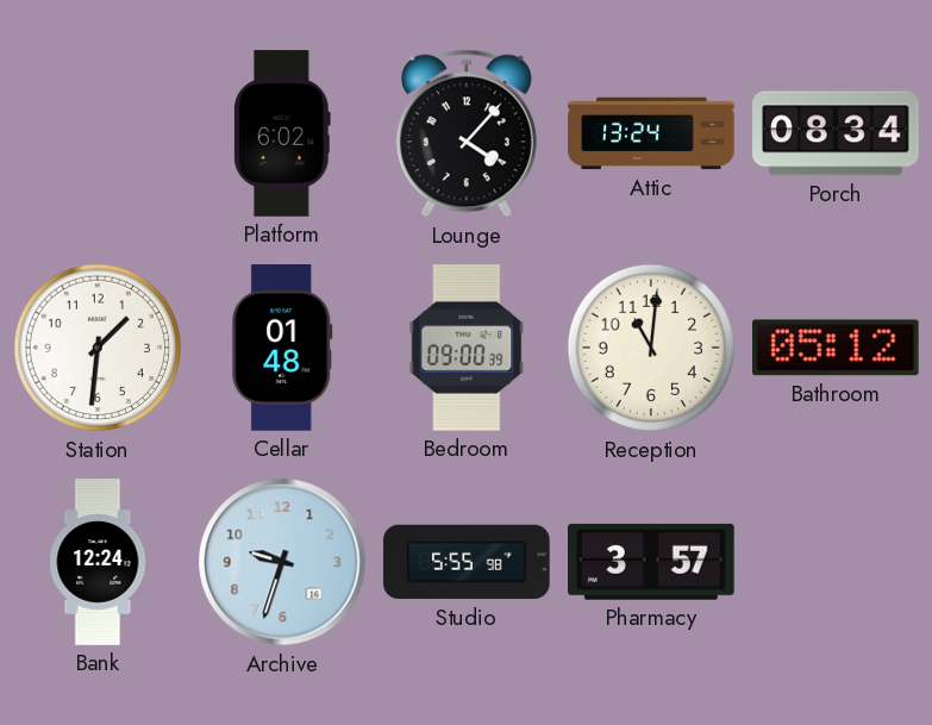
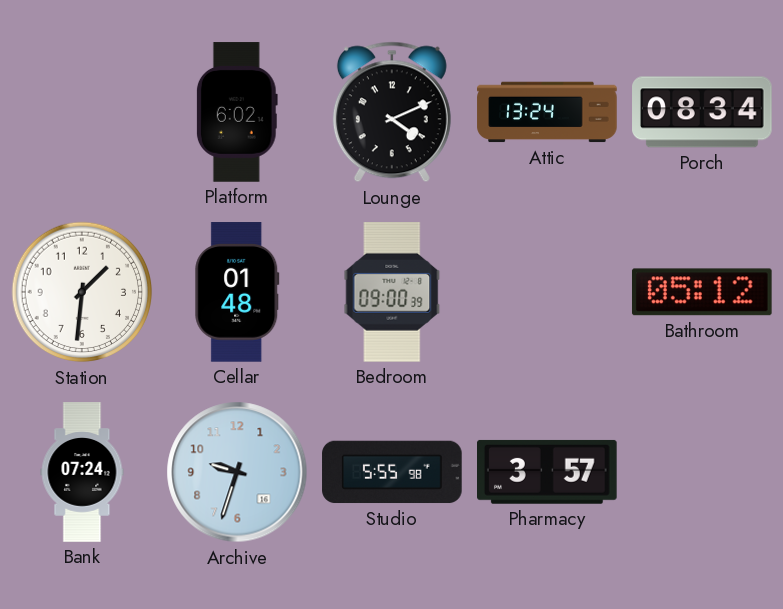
Lounge: 4:07 -> 4:11 (392, 112)
Reception: 11:01 -> none (651, 348)
Bank: 12:24 -> 07:24 (82, 472)
